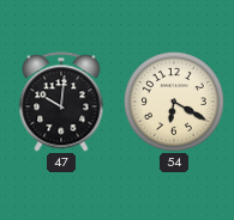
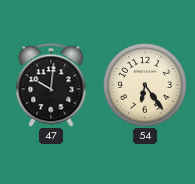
54: 6:20 -> 6:24 (145, 85)
